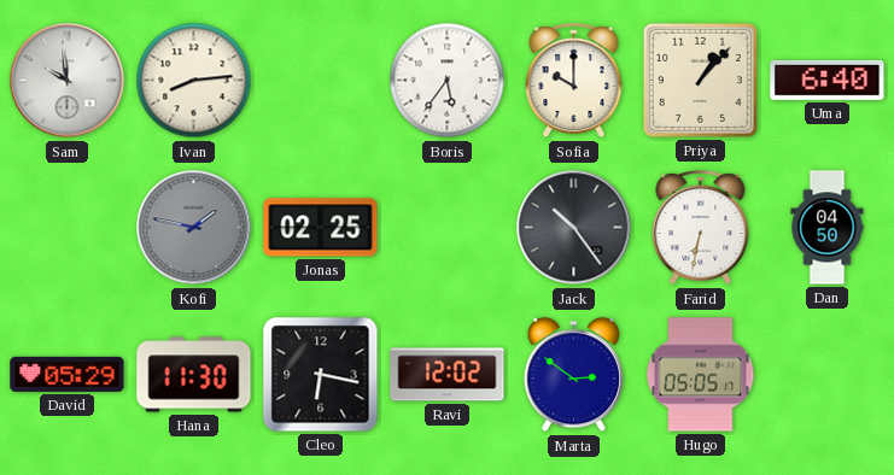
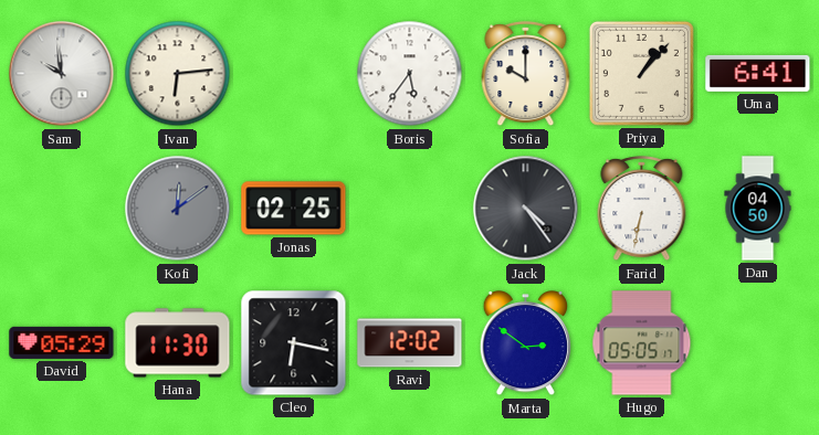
Ivan: 8:14 -> 6:14 (178, 74)
Uma: 6:40 -> 6:41 (758, 73)
Kofi: 1:47 -> 12:09 (178, 209)
Jack: 10:24 -> 4:24 (526, 209)
